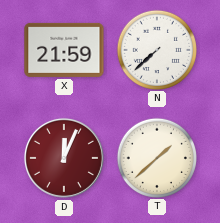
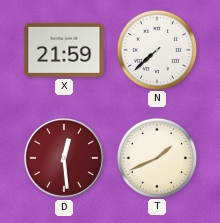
D: 12:04 -> 12:29 (64, 158)
T: 1:38 -> 1:41 (156, 157)
